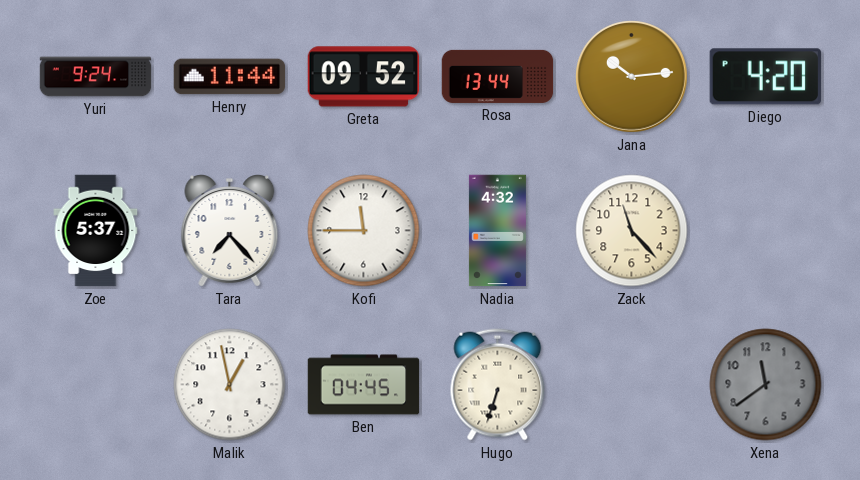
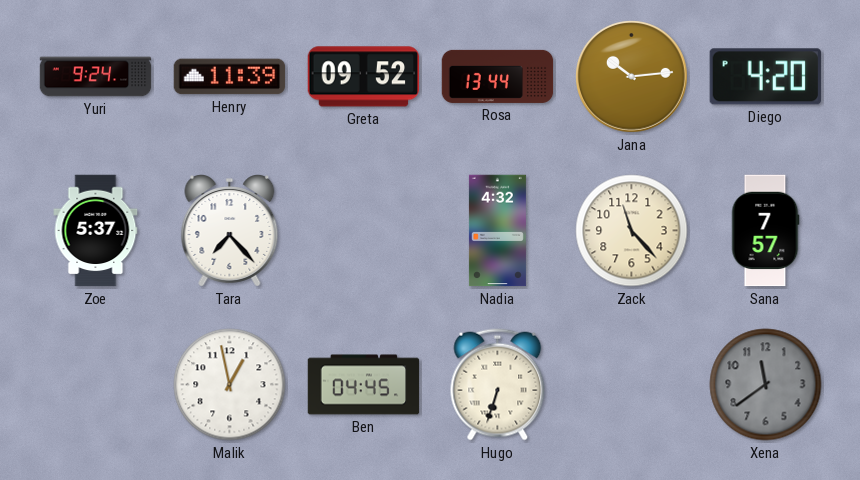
Henry: 11:44 -> 11:39 (230, 77)
Kofi: 11:45 -> none (364, 231)
Sana: none -> 7:57 (765, 231)
